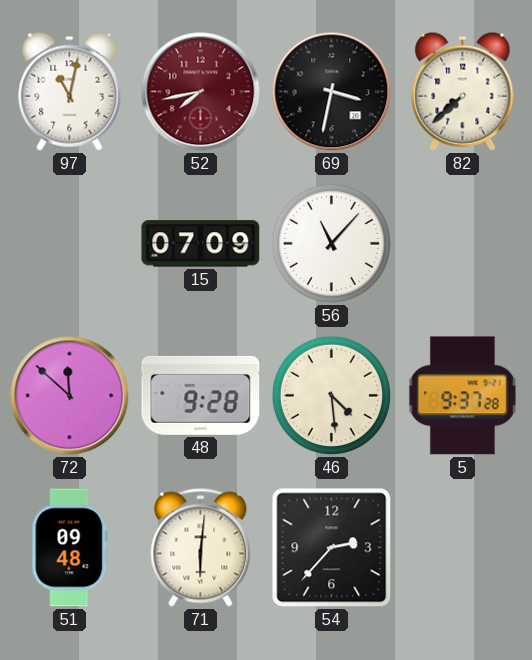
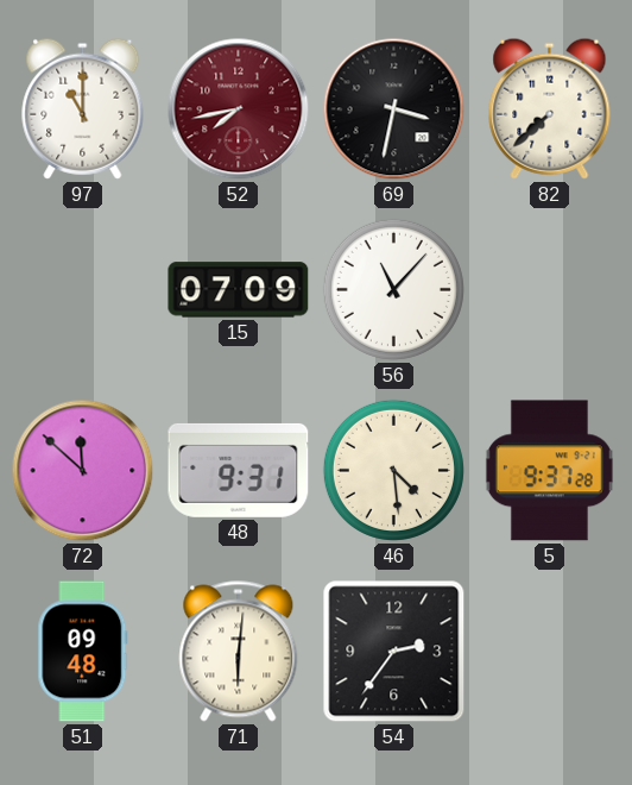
97: 11:02 -> 11:00 (83, 108)
48: 9:28 -> 9:31 (239, 470)
54: 2:37 -> 2:36 (394, 652)
